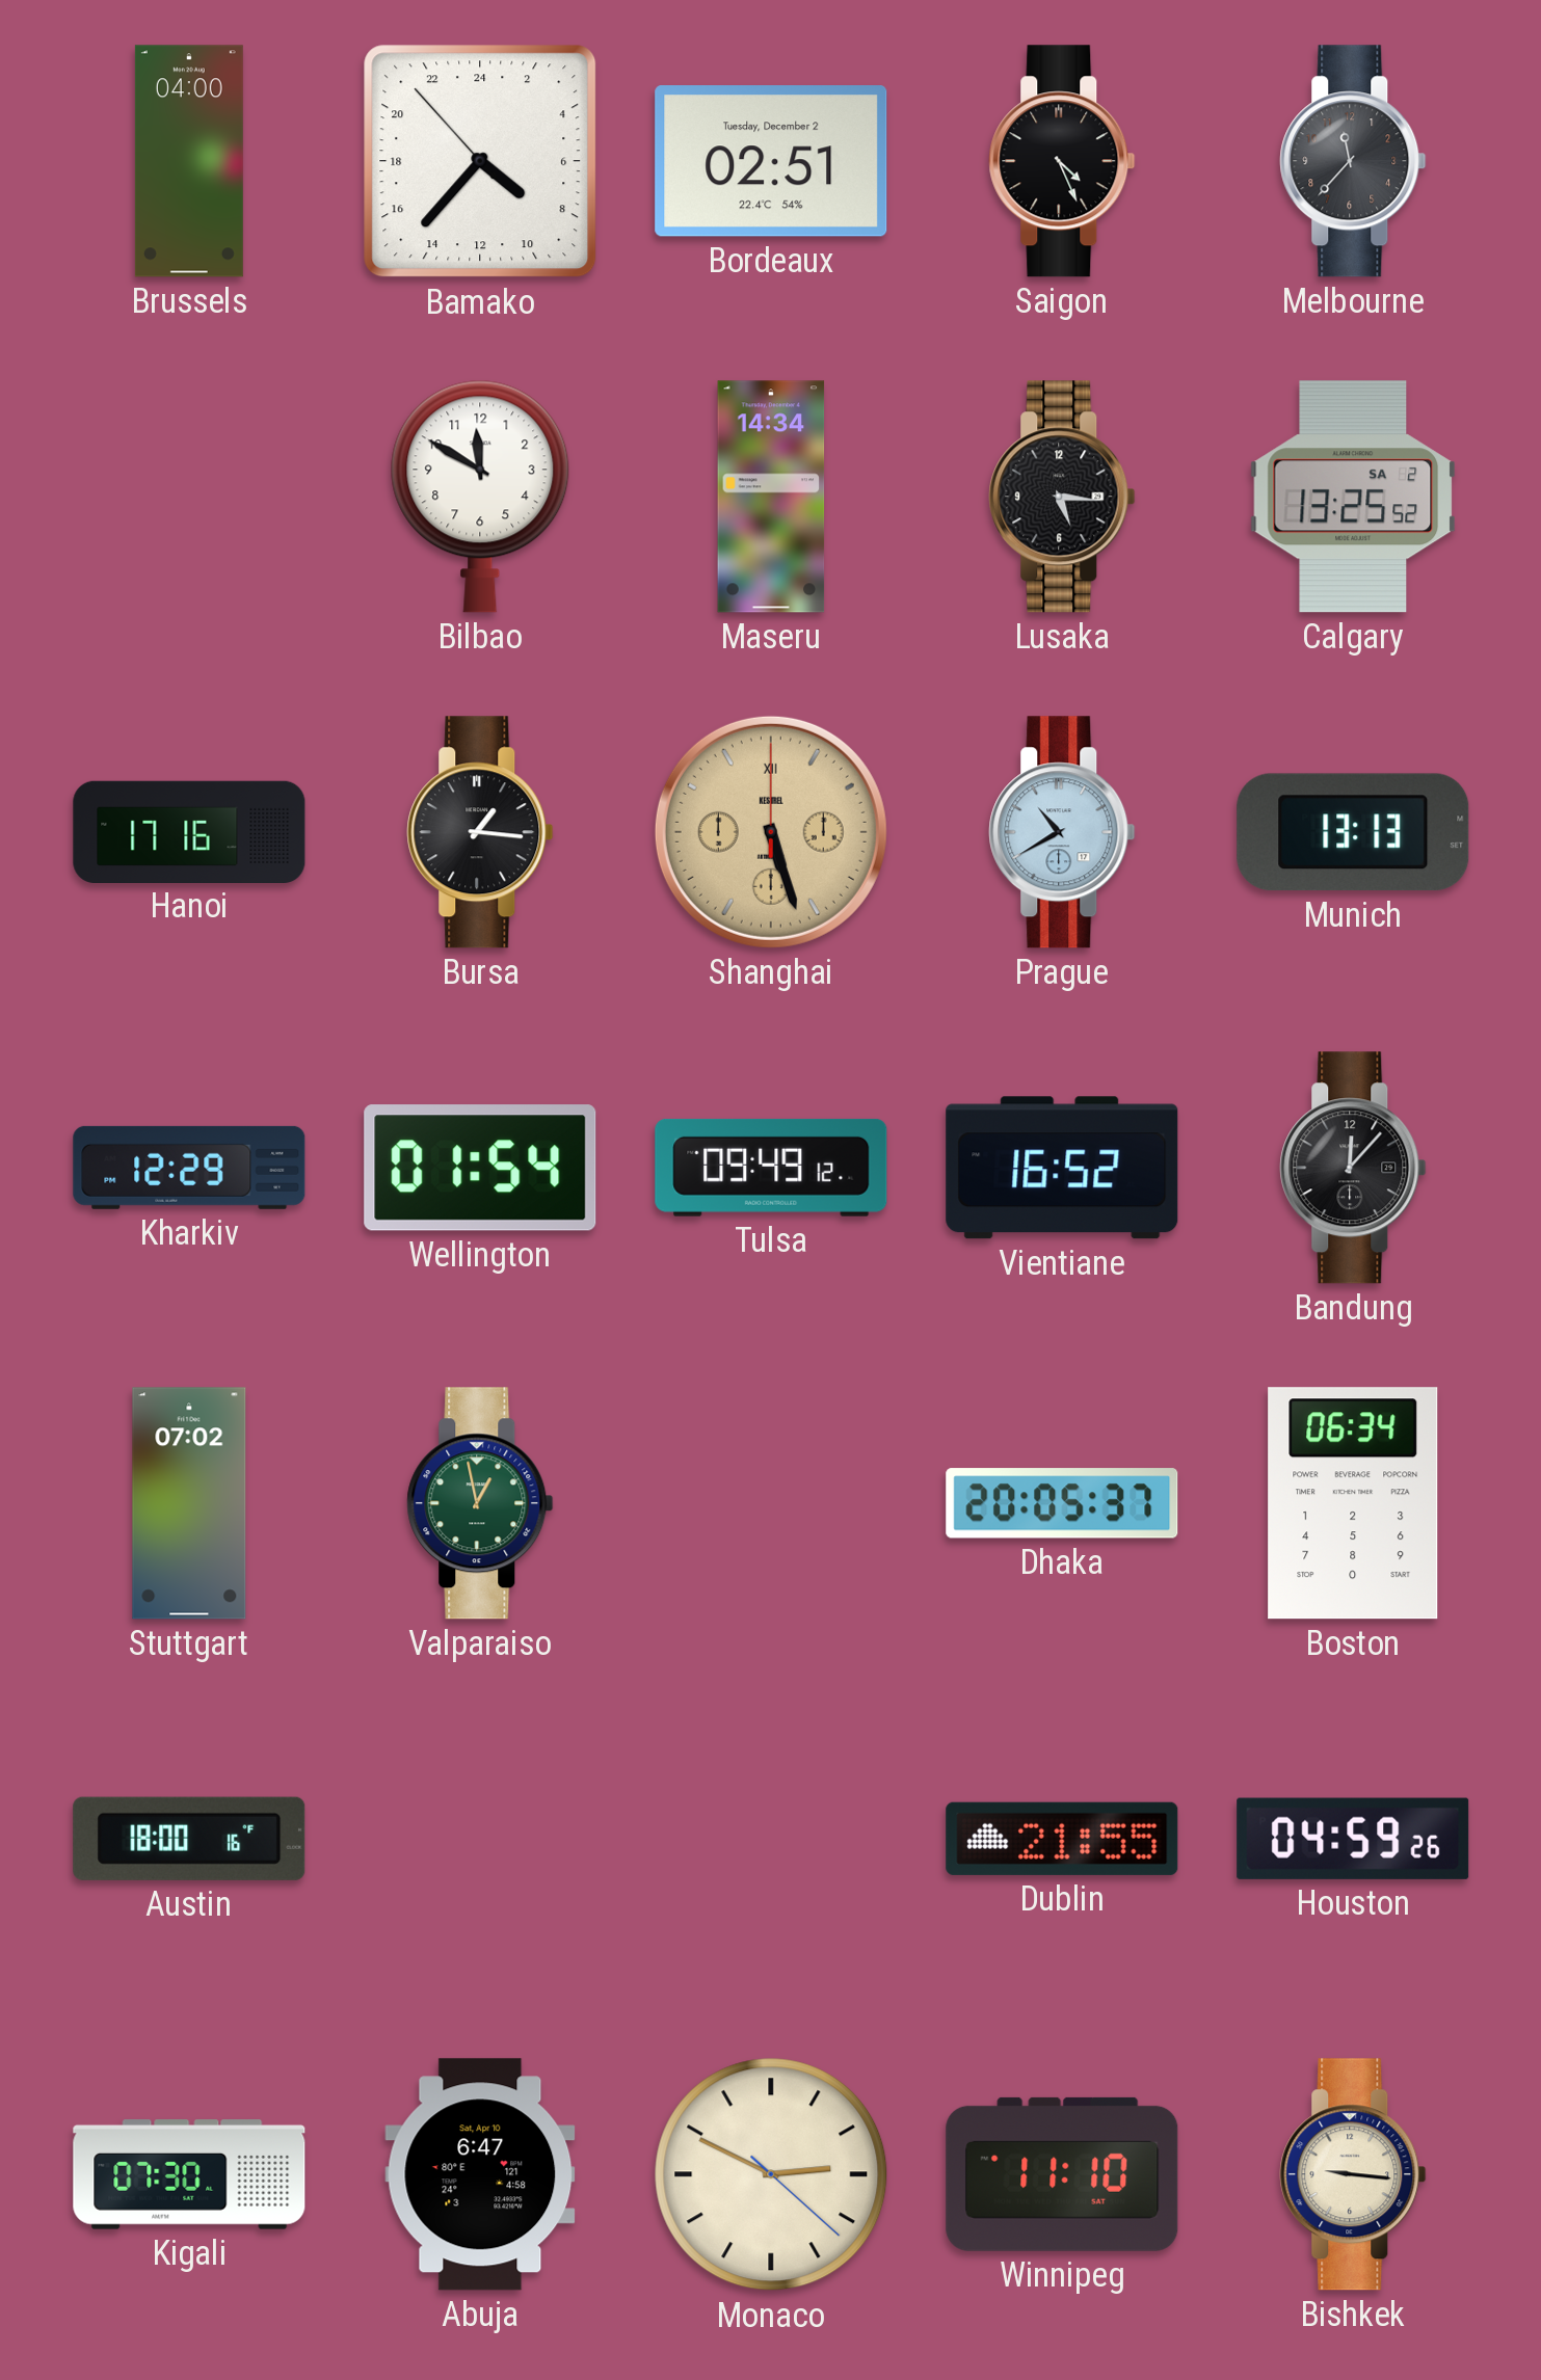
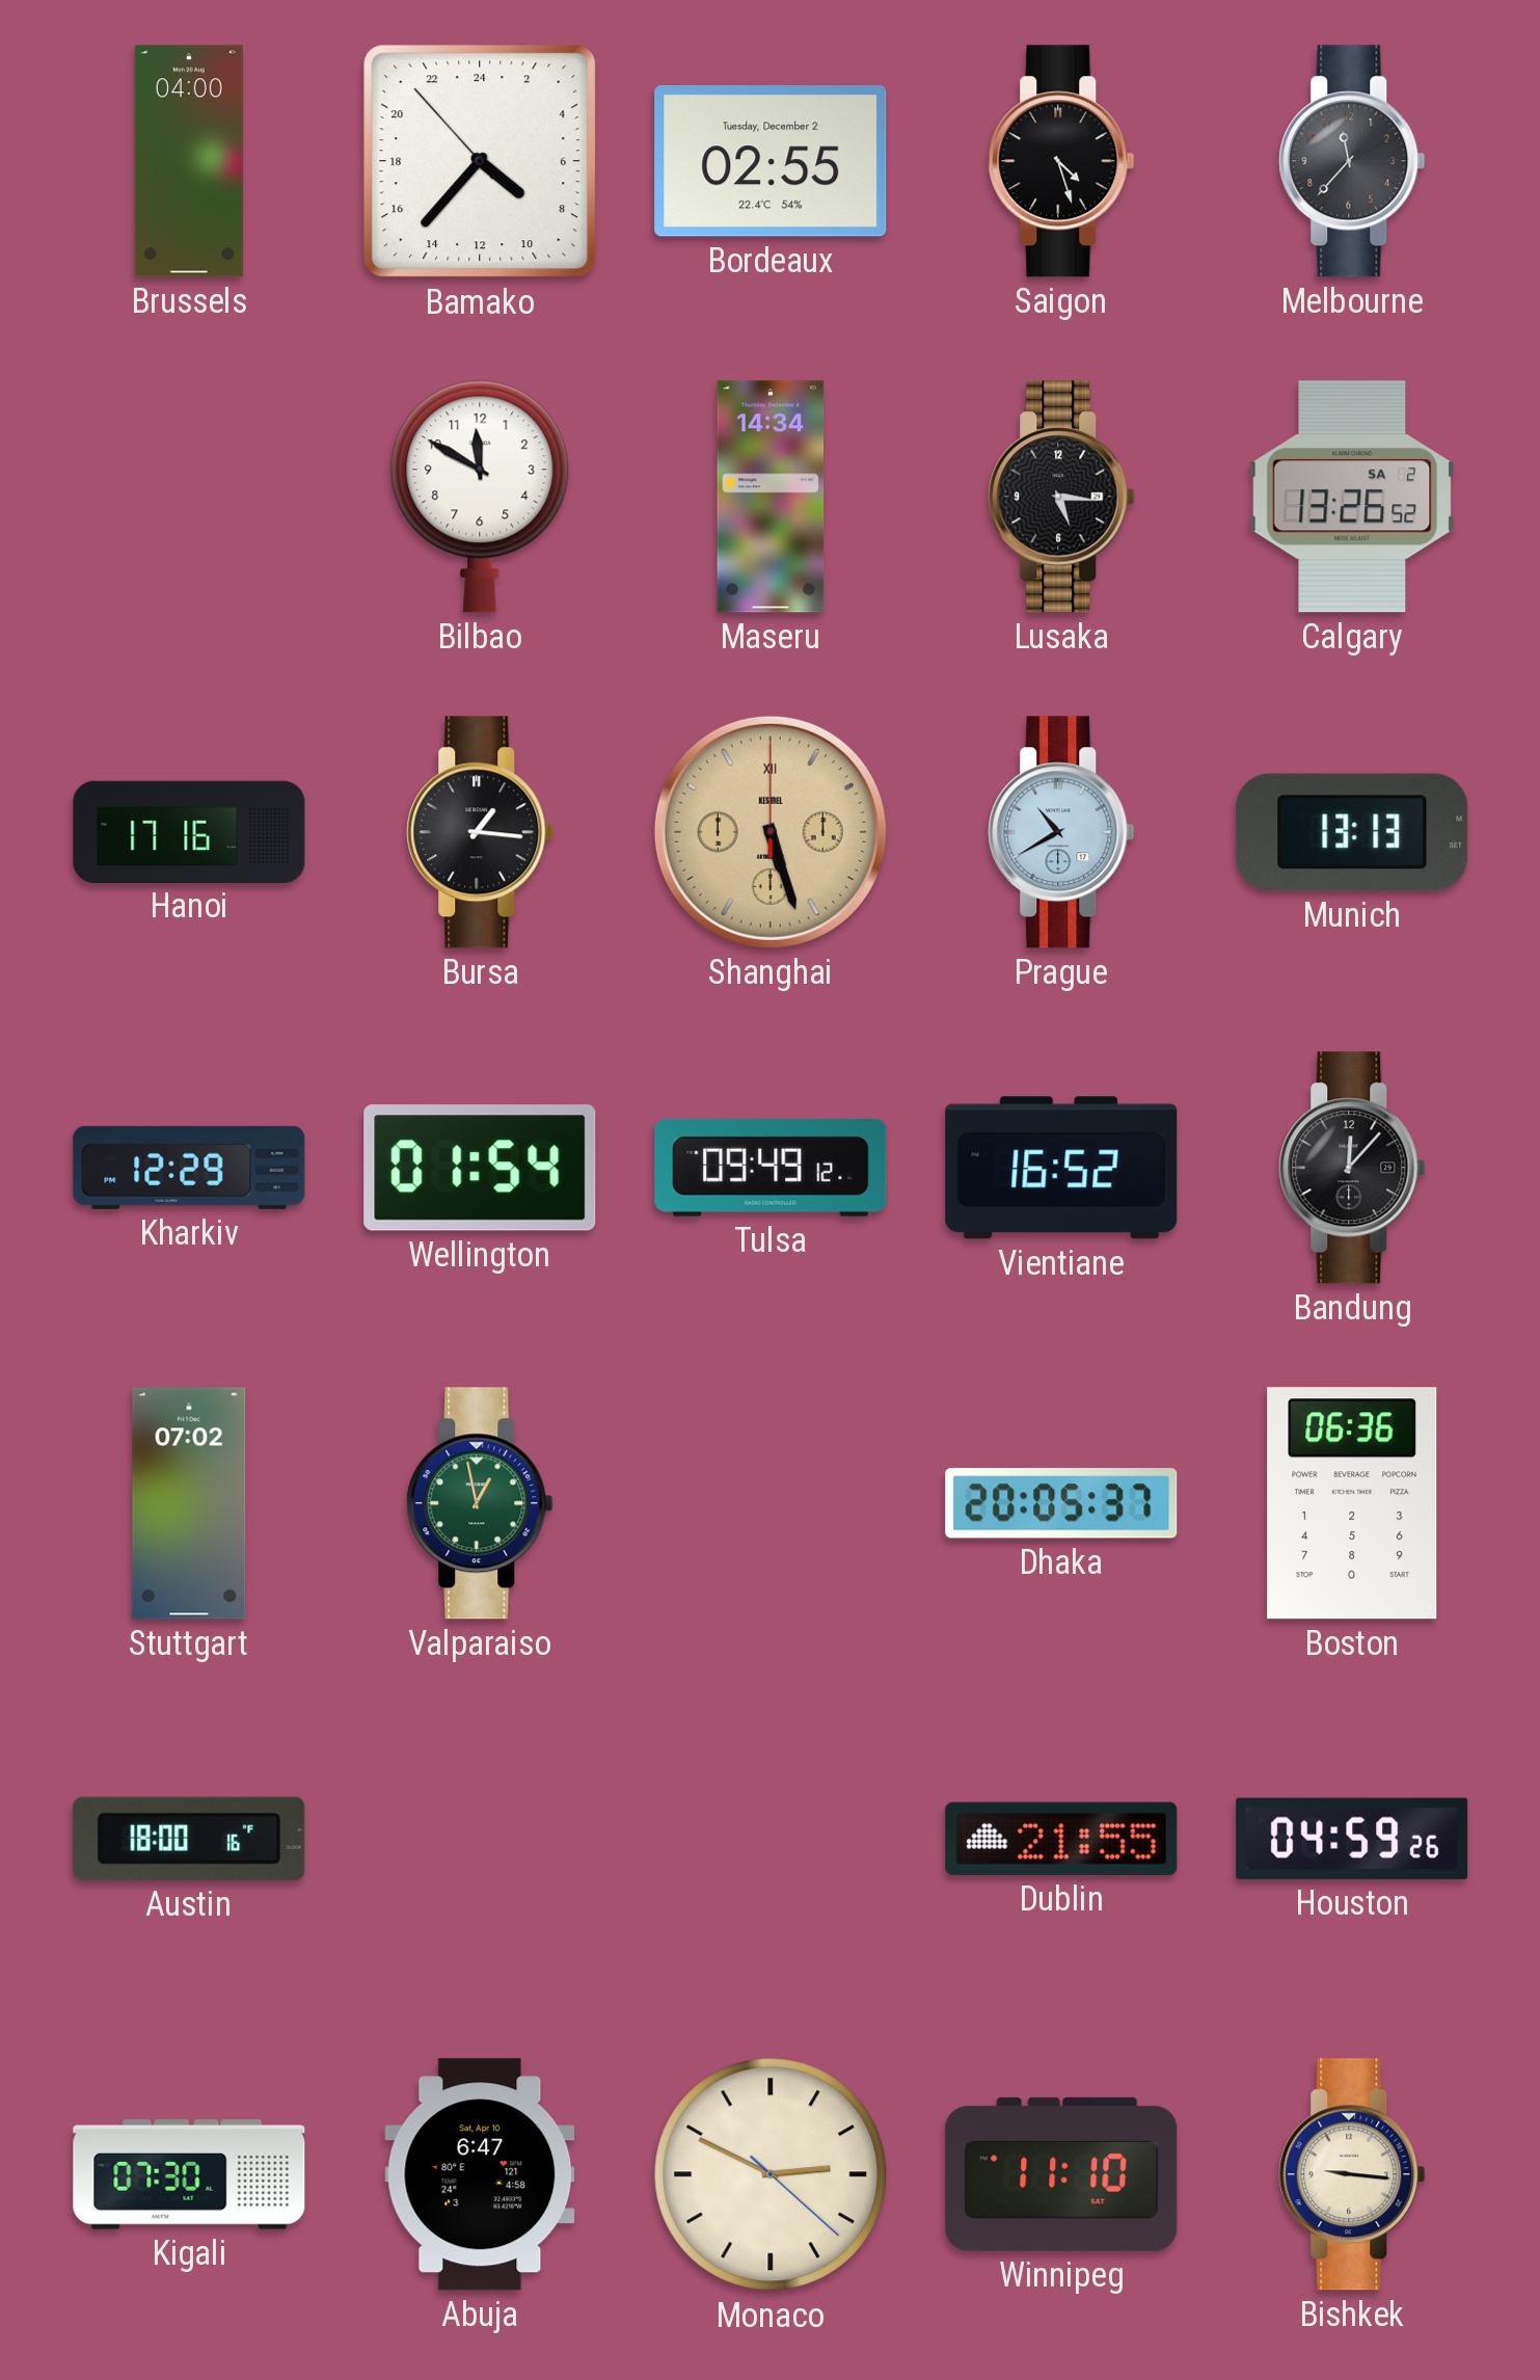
Bordeaux: 02:51 -> 02:55 (771, 161)
Saigon: 4:26 -> 4:27 (1061, 161)
Calgary: 13:25 -> 13:26 (1352, 497)
Boston: 06:34 -> 06:36 (1352, 1503)
